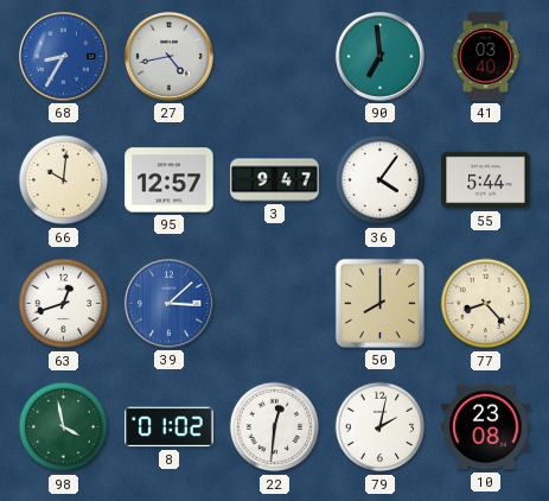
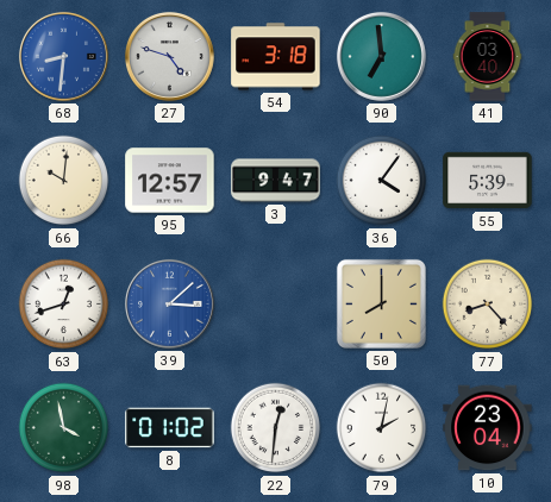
68: 8:35 -> 8:31 (63, 56)
27: 4:43 -> 4:48 (169, 56)
54: none -> 3:18 (276, 57)
55: 5:44 -> 5:39 (488, 181)
10: 23:08 -> 23:04 (488, 428)
